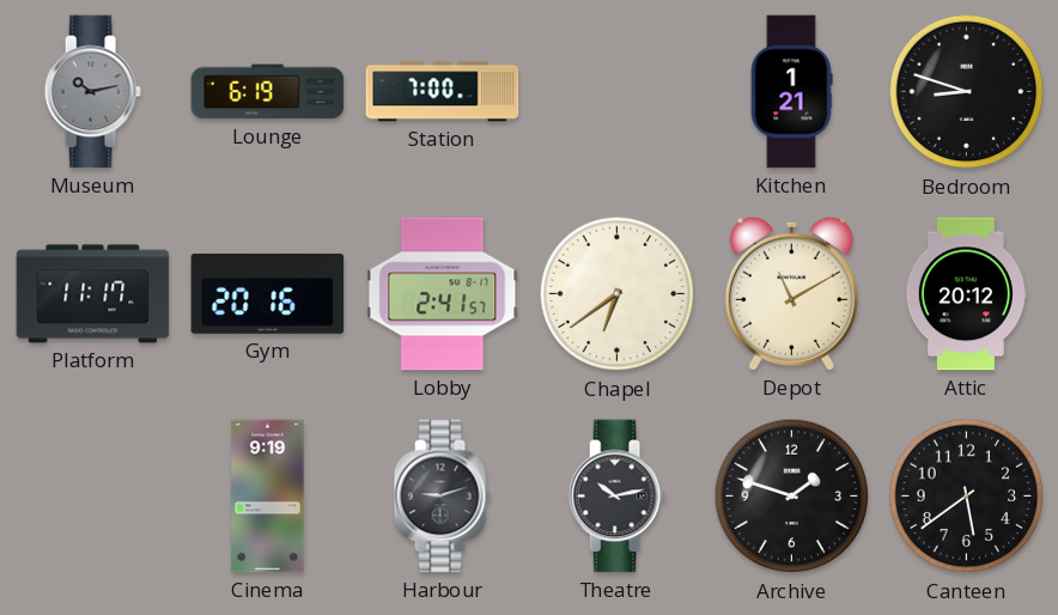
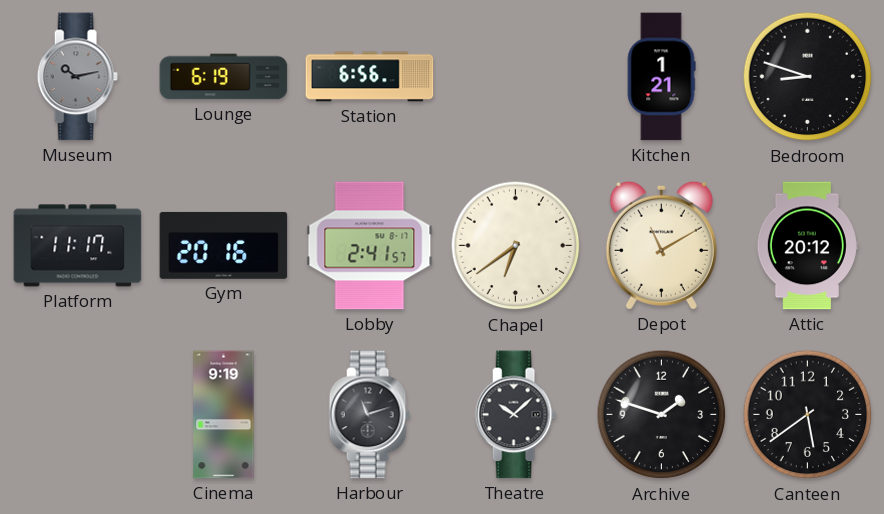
Station: 7:00 -> 6:56 (370, 77)
Harbour: 9:12 -> 11:12 (369, 415)
Theatre: 10:13 -> 10:08 (515, 415)
